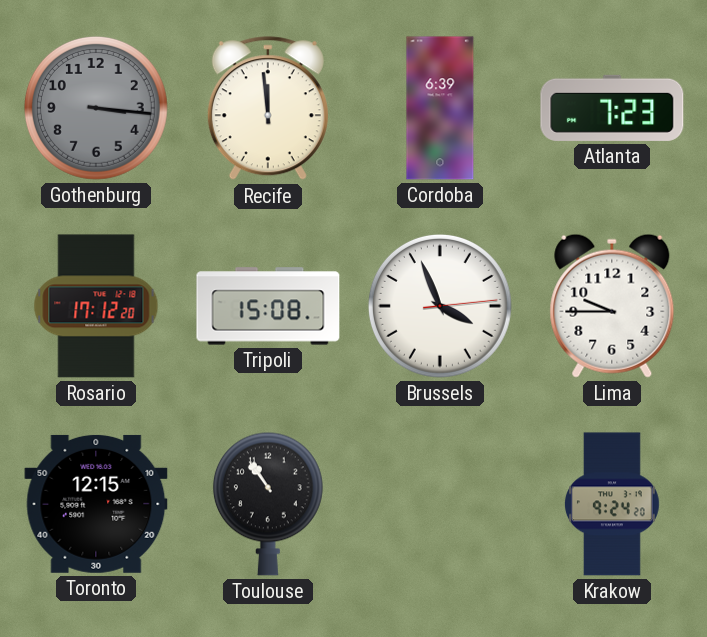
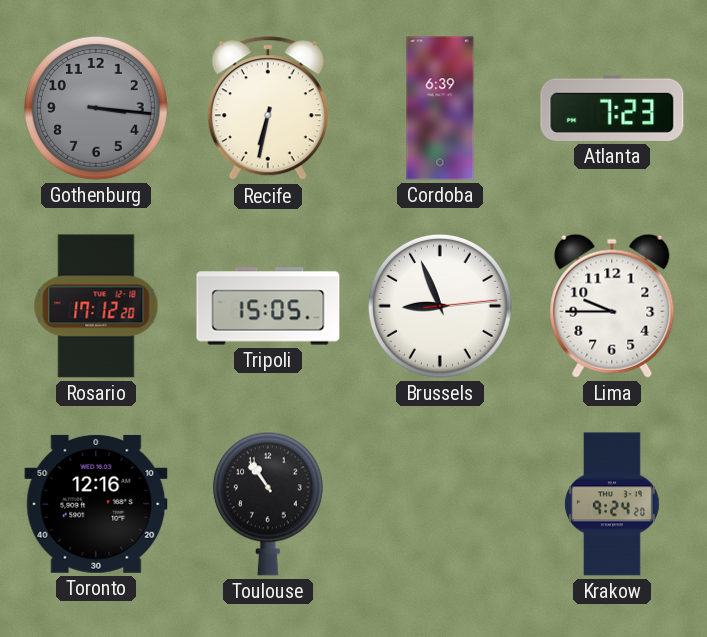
Recife: 11:59 -> 6:32 (268, 109)
Tripoli: 15:08 -> 15:05 (268, 306)
Brussels: 3:56 -> 8:56 (440, 306)
Toronto: 12:15 -> 12:16 (96, 504)
